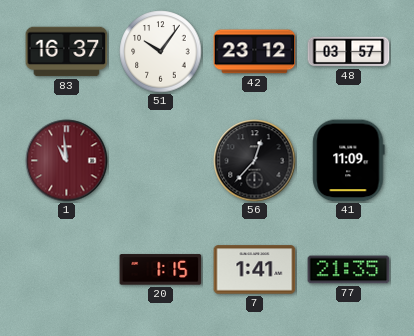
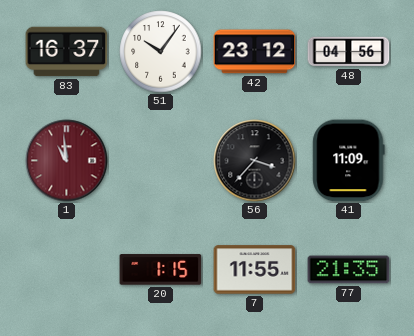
48: 03:57 -> 04:56 (349, 52)
56: 12:37 -> 3:37 (255, 161)
7: 1:41 -> 11:55 (255, 270)
